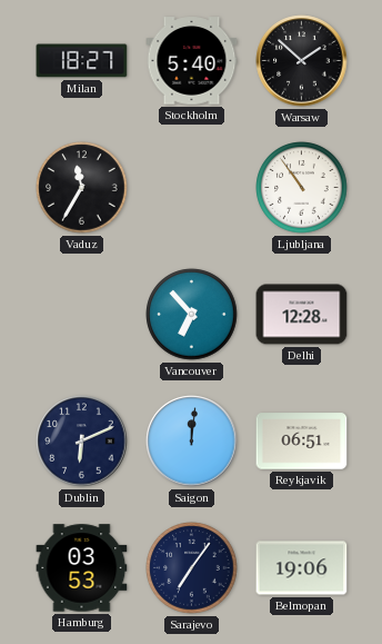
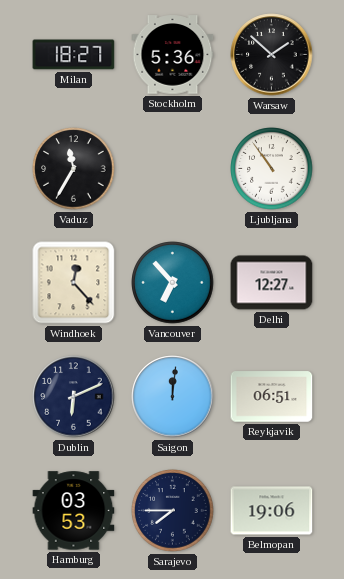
Stockholm: 5:40 -> 5:36 (173, 55)
Windhoek: none -> 12:23 (74, 283)
Delhi: 12:28 -> 12:27 (272, 283)
Sarajevo: 7:06 -> 7:45 (173, 511)
